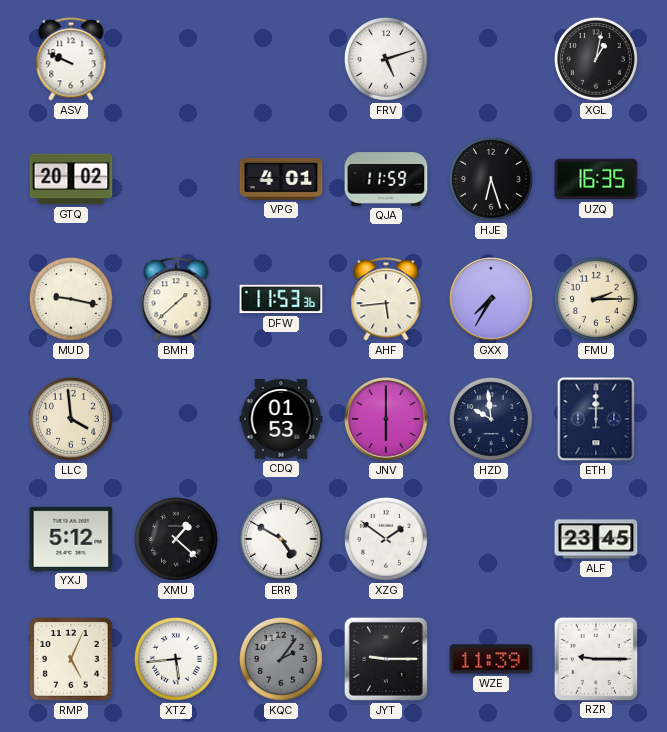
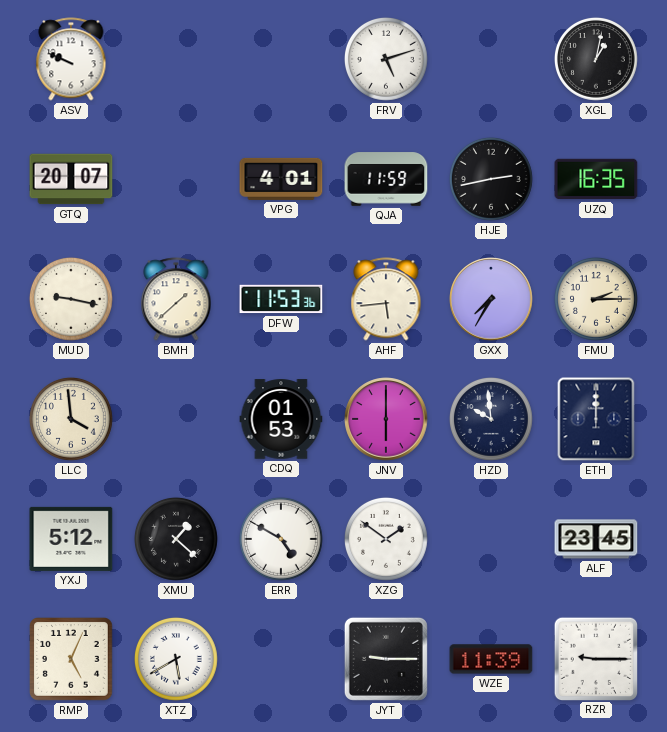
GTQ: 20:02 -> 20:07 (71, 179)
HJE: 6:27 -> 2:43 (491, 179)
XTZ: 5:44 -> 5:40 (176, 659)
KQC: 2:06 -> none (281, 659)
